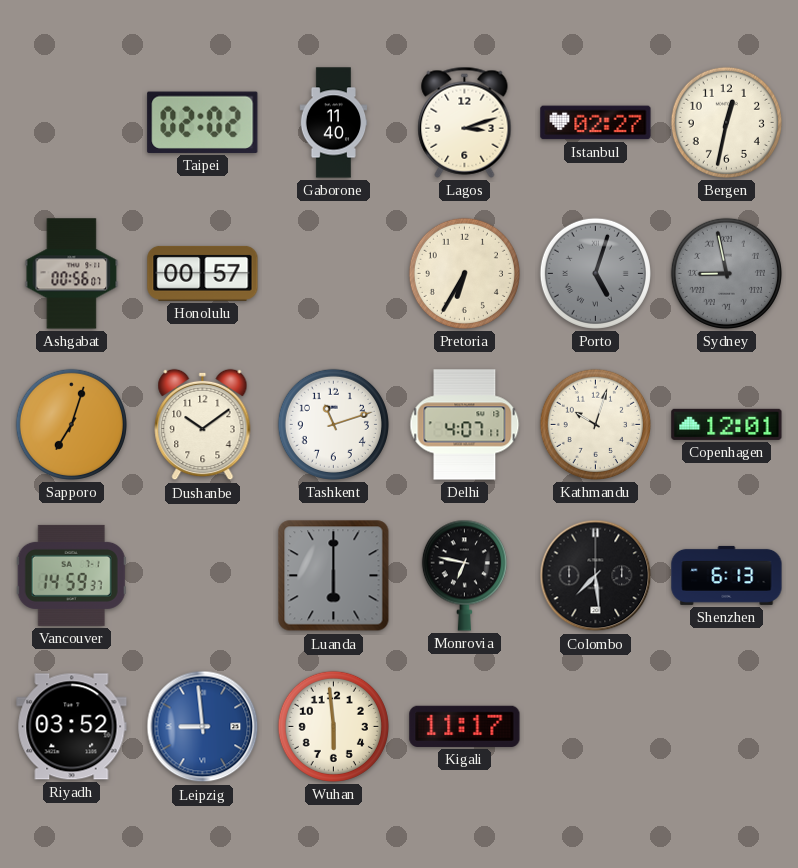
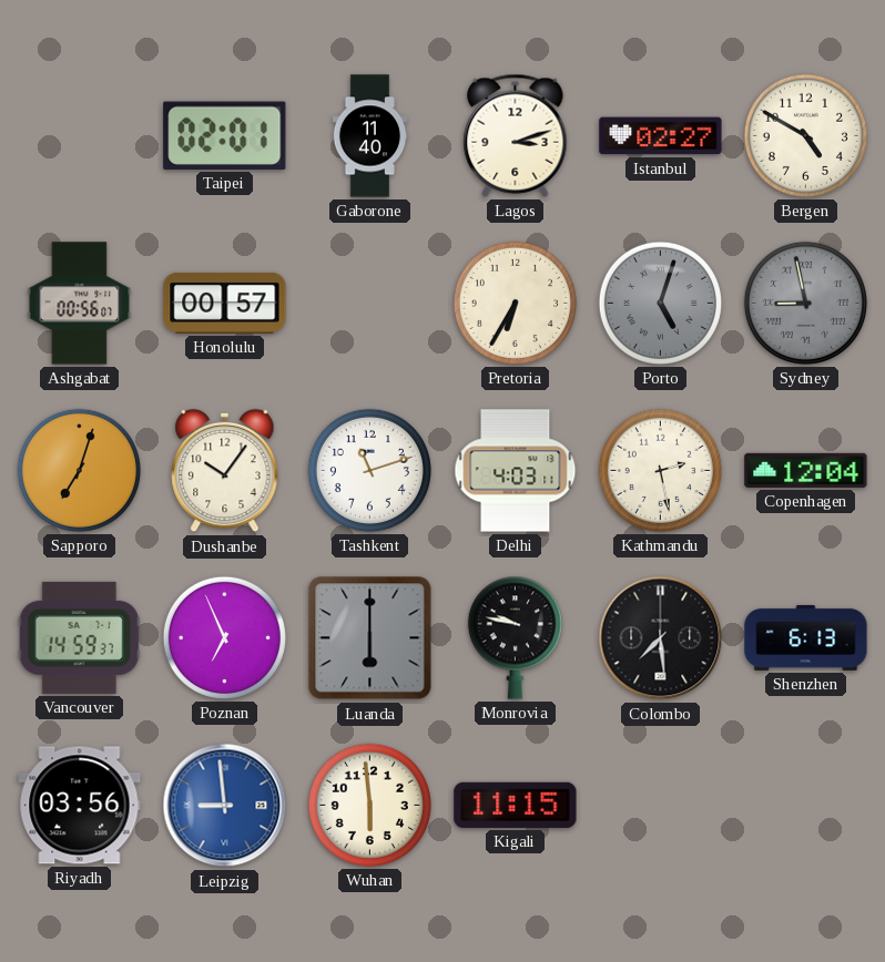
Taipei: 02:02 -> 02:01 (225, 135)
Bergen: 12:32 -> 4:50 (805, 135)
Dushanbe: 10:09 -> 10:06 (225, 471)
Delhi: 4:07 -> 4:03 (516, 471)
Kathmandu: 10:03 -> 2:28 (660, 470)
Copenhagen: 12:01 -> 12:04 (806, 470)
Poznan: none -> 6:56 (224, 637)
Monrovia: 6:47 -> 9:47 (515, 637)
Riyadh: 03:52 -> 03:56 (80, 806)
Kigali: 11:17 -> 11:15 (516, 805)
